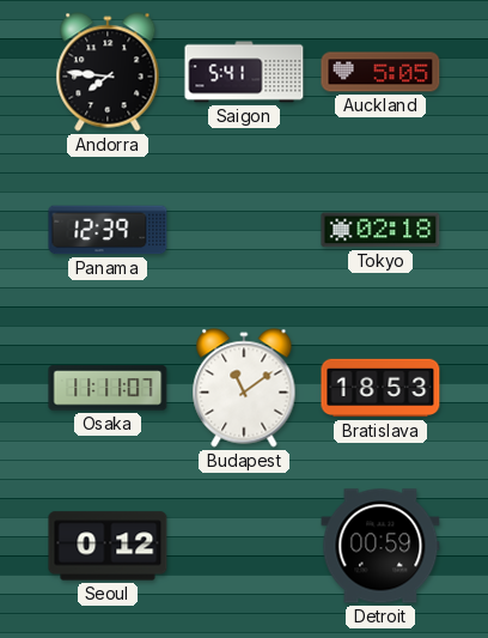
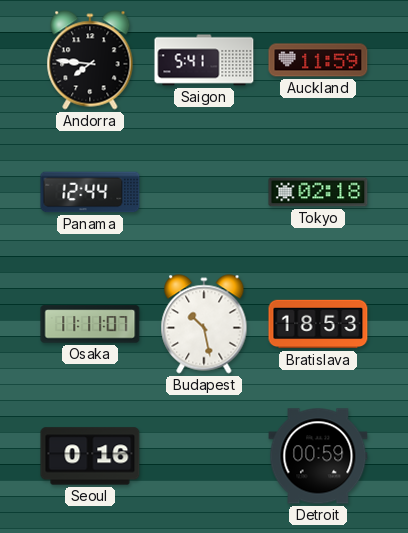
Auckland: 5:05 -> 11:59 (318, 60)
Panama: 12:39 -> 12:44 (90, 192)
Budapest: 11:09 -> 10:28 (204, 324)
Seoul: 0:12 -> 0:16 (90, 456)
